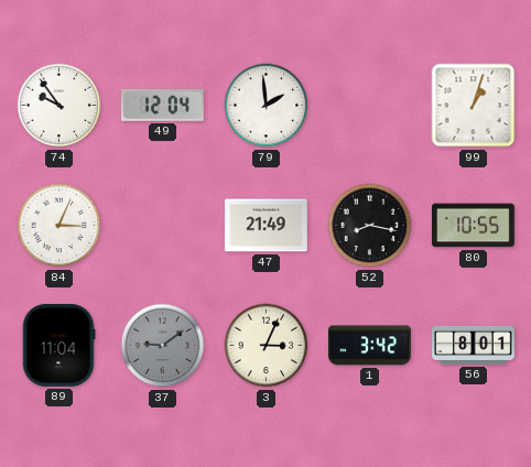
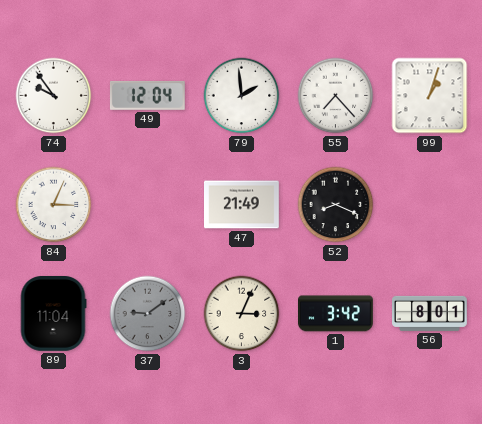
55: none -> 7:23 (336, 96)
52: 8:17 -> 8:19 (336, 205)
80: 10:55 -> none (474, 226)
